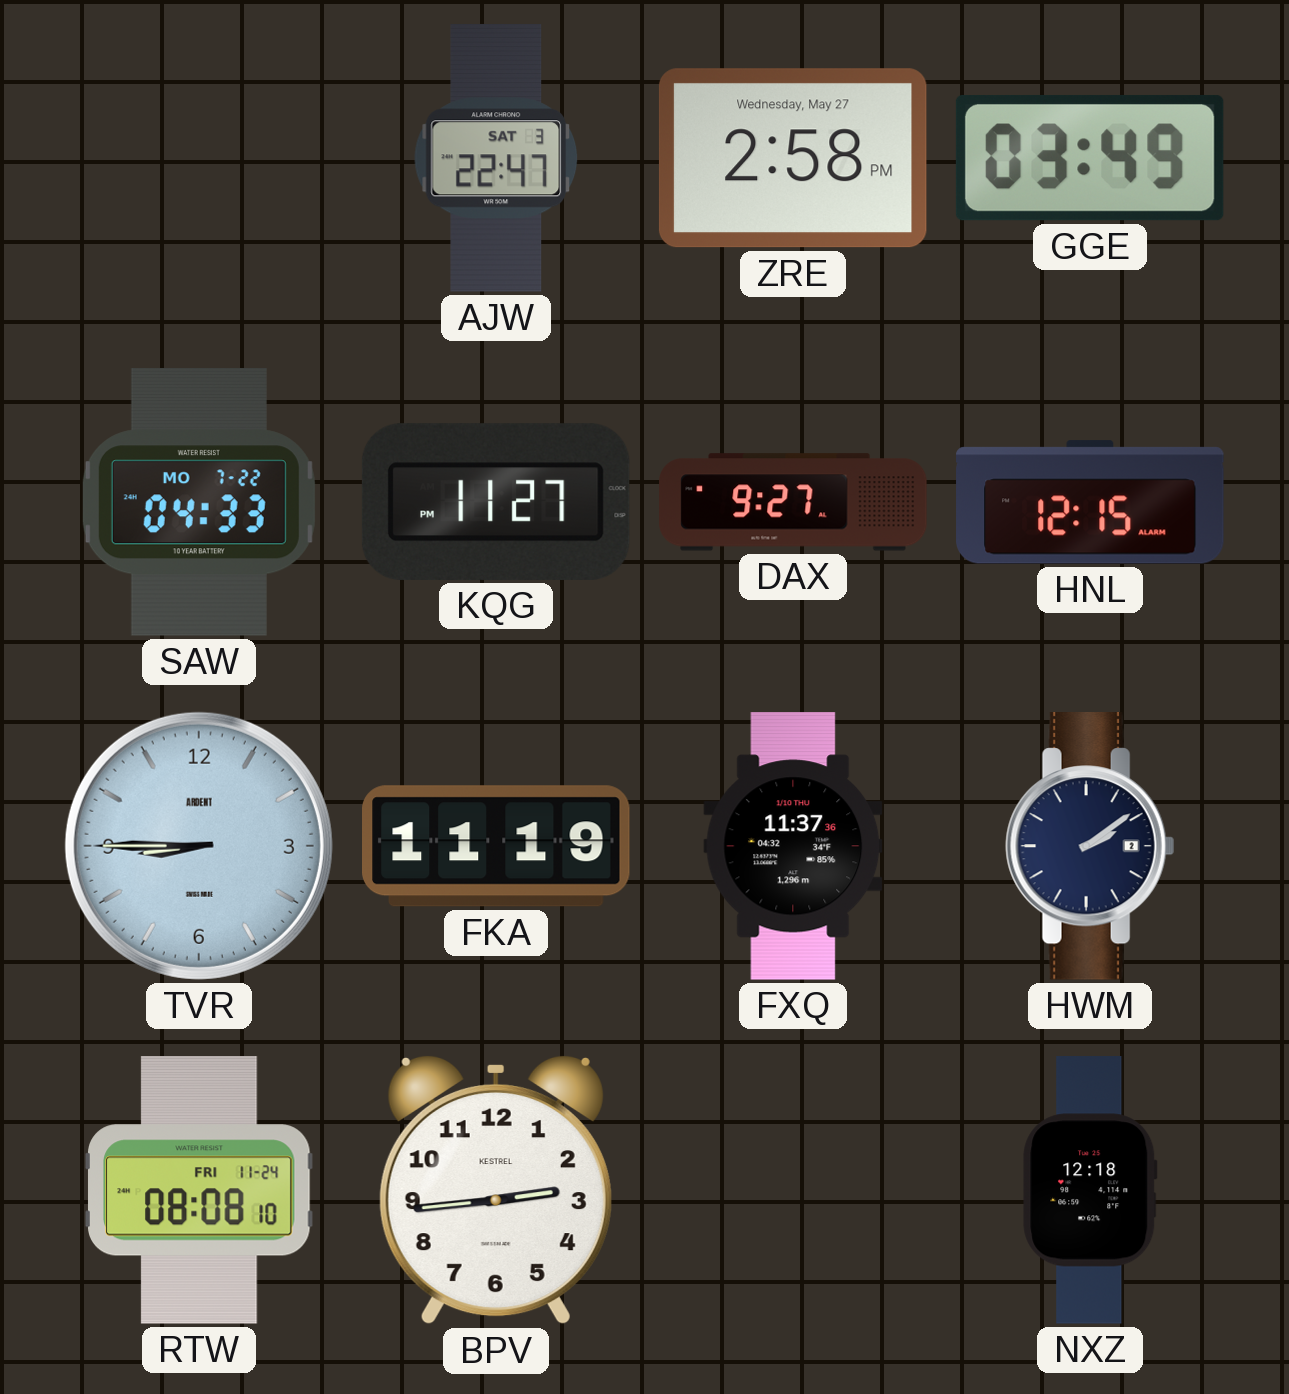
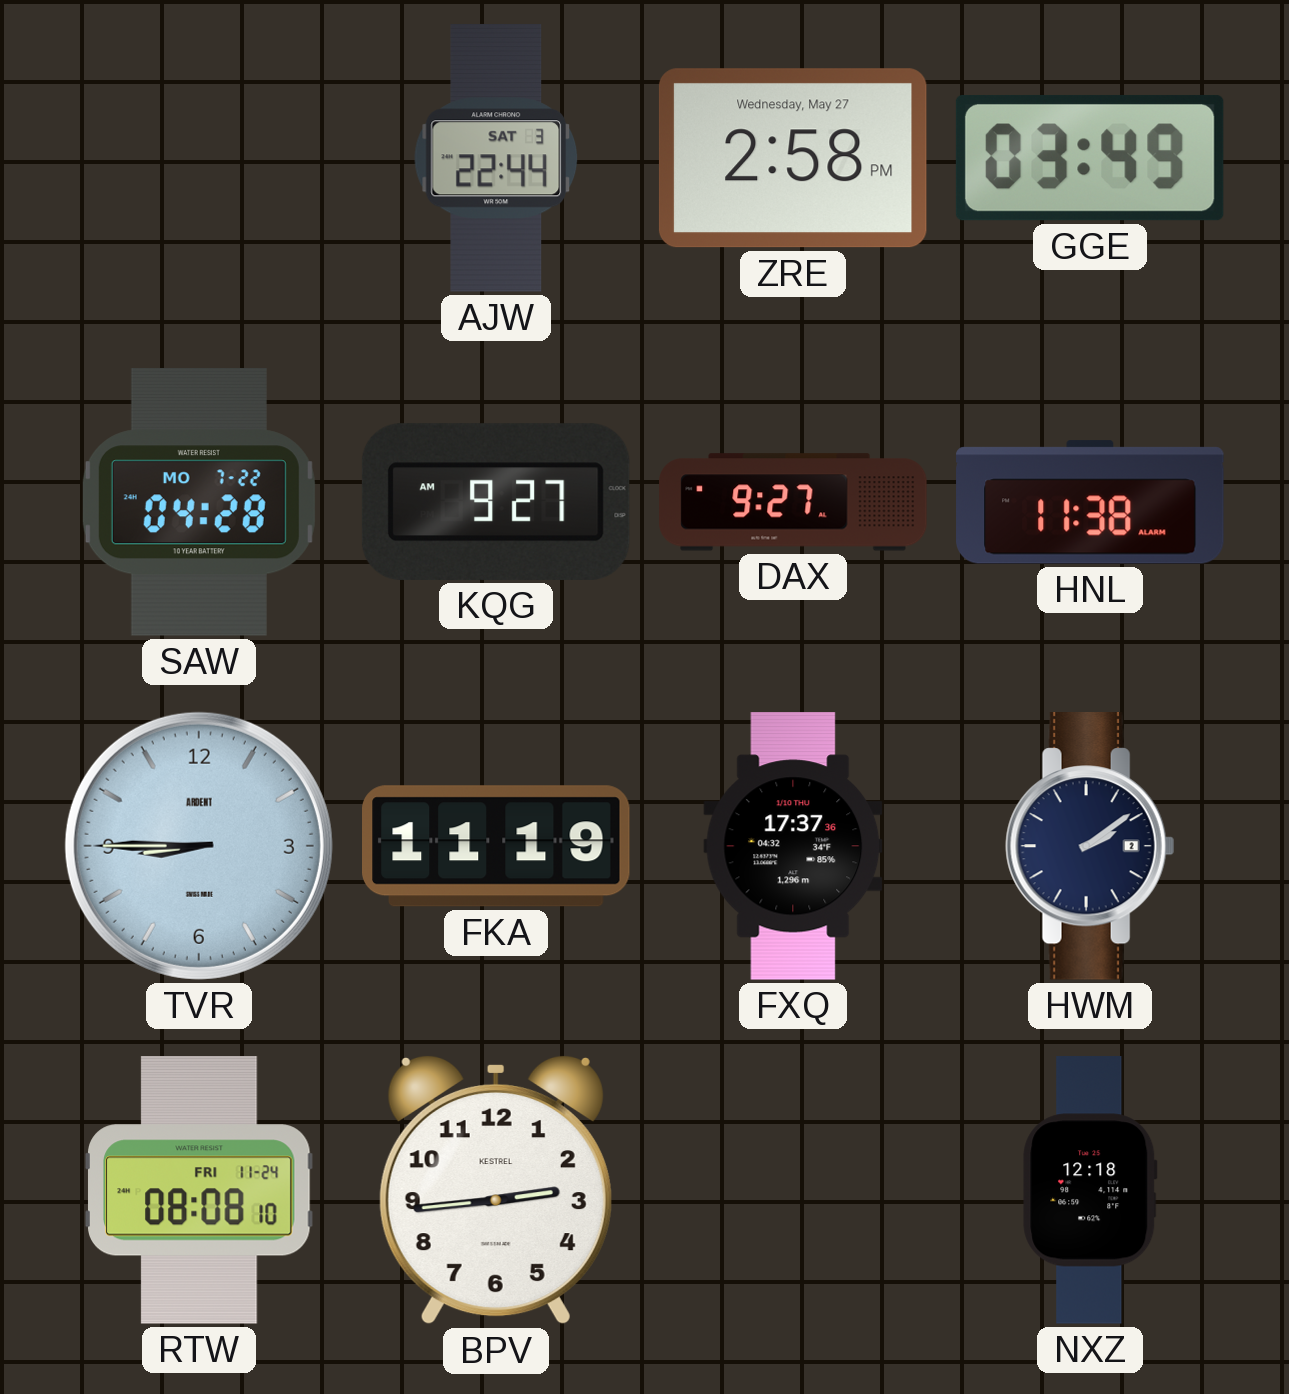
AJW: 22:47 -> 22:44 (496, 158)
SAW: 04:33 -> 04:28 (199, 503)
KQG: 11:27 -> 9:27 (496, 502)
HNL: 12:15 -> 11:38 (1090, 502)
FXQ: 11:37 -> 17:37 (793, 846)
